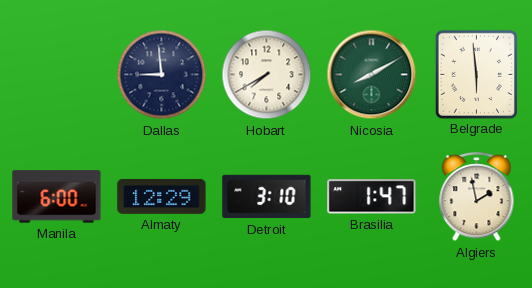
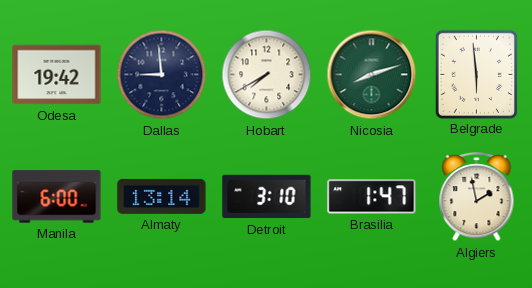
Odesa: none -> 19:42 (57, 75)
Nicosia: 8:10 -> 8:12 (372, 75)
Almaty: 12:29 -> 13:14 (162, 196)
